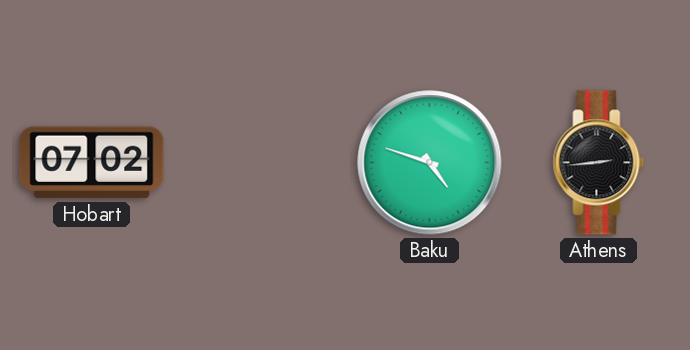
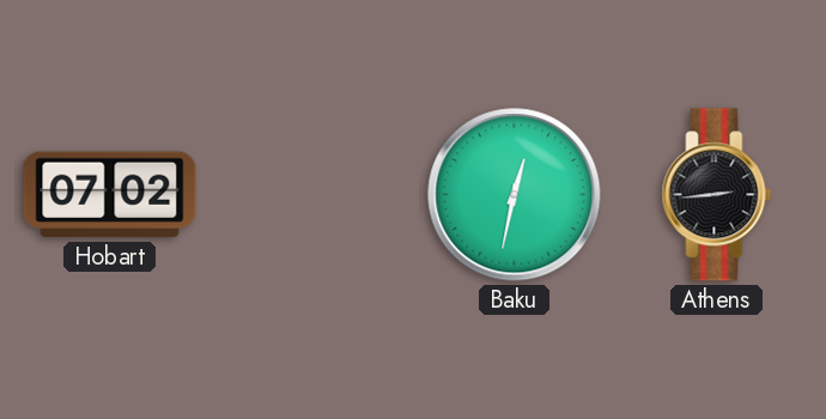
Baku: 4:48 -> 12:32 (515, 195)
